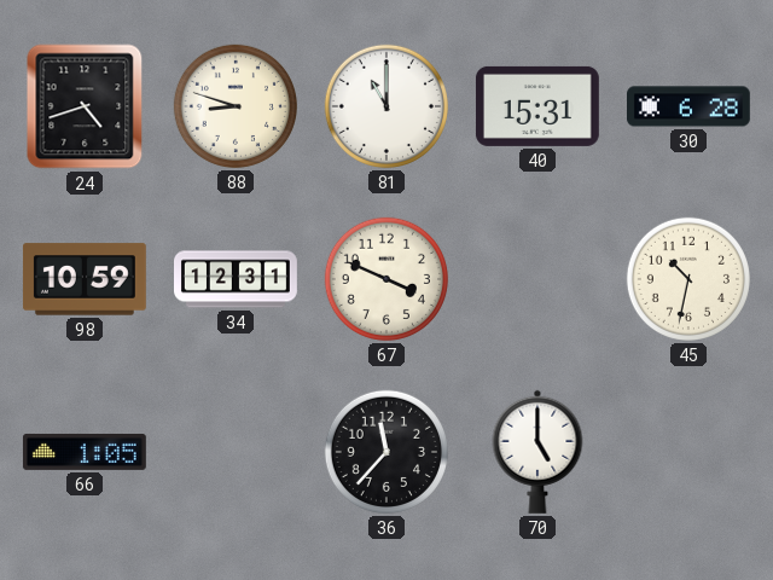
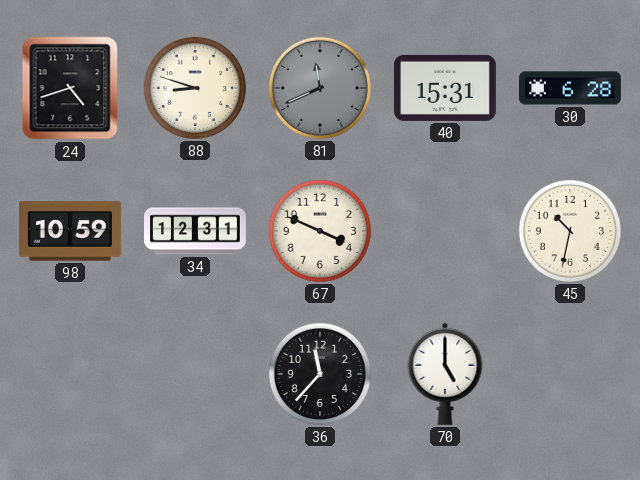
81: 11:00 -> 11:41 (320, 88)
81 dial: white -> grey (320, 88)
66: 1:05 -> none (85, 452)
